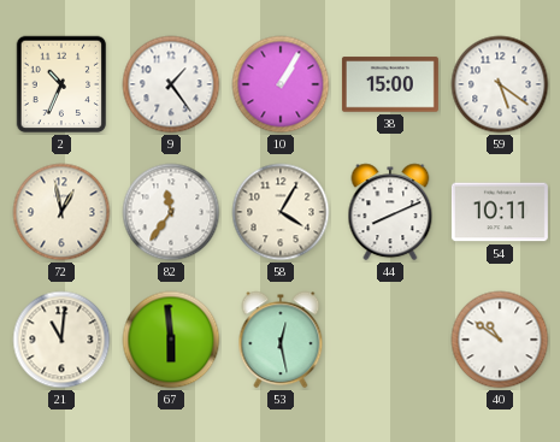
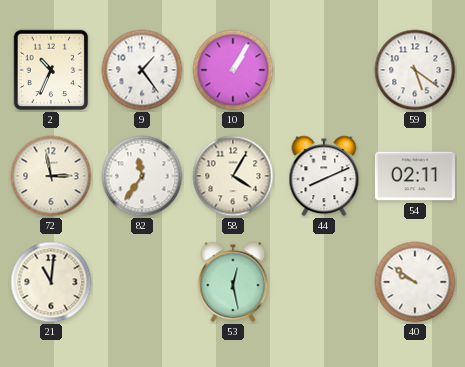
38: 15:00 -> none (390, 84)
72: 12:58 -> 2:58 (51, 176)
54: 10:11 -> 02:11 (415, 176)
67: 5:59 -> none (171, 340)
40: 10:51 -> 9:51 (415, 282)
